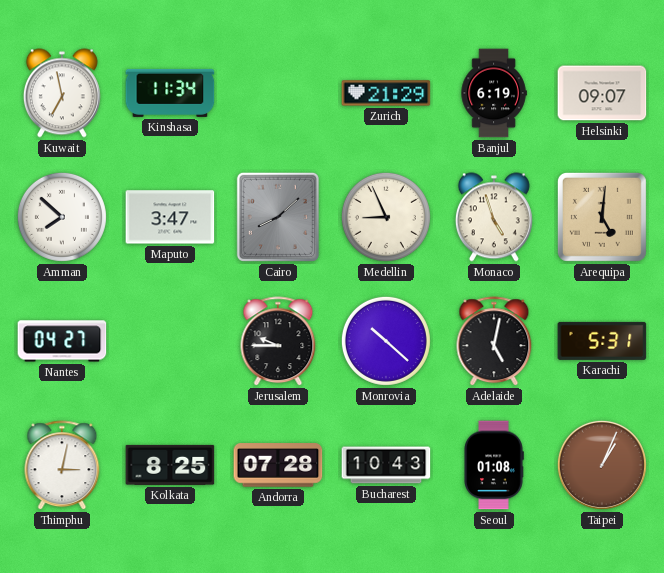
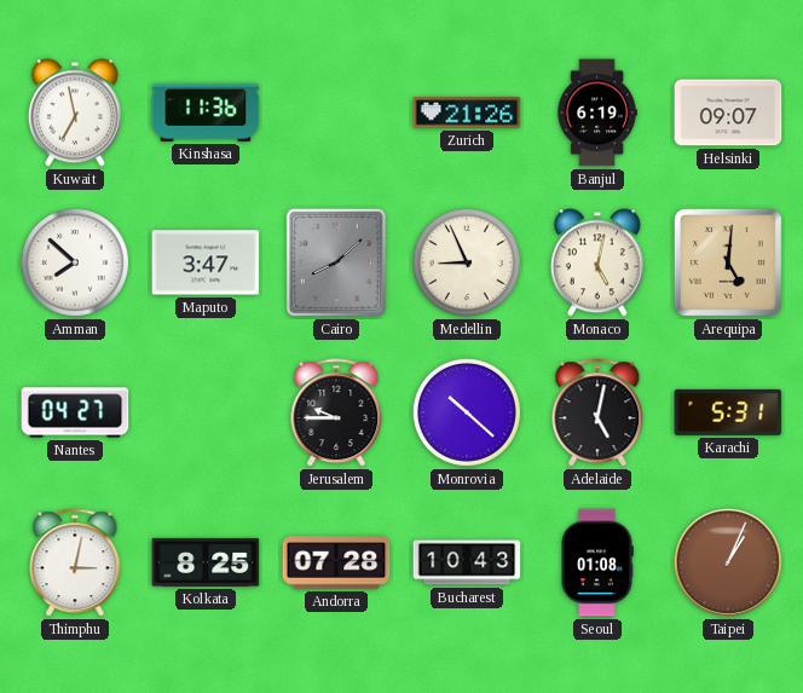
Kinshasa: 11:34 -> 11:36 (206, 112)
Zurich: 21:29 -> 21:26 (467, 112)
Monaco: 4:57 -> 5:02 (597, 262)
